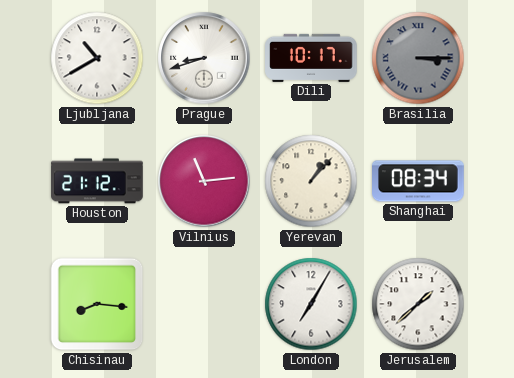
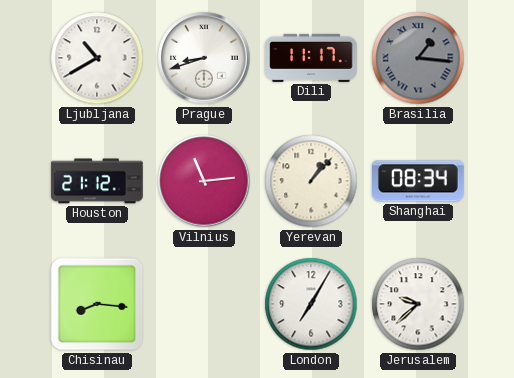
Dili: 10:17 -> 11:17 (311, 58)
Brasilia: 3:15 -> 1:16 (418, 58)
Jerusalem: 1:38 -> 9:38 (418, 304)
